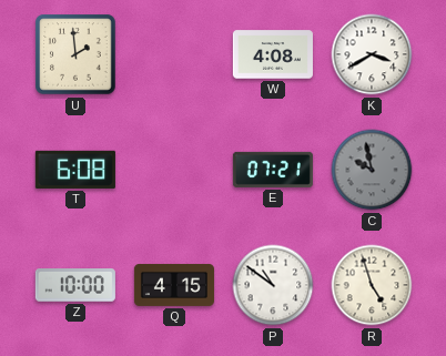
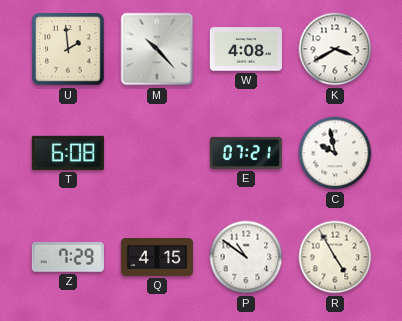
M: none -> 10:23 (157, 49)
C dial: grey -> white (335, 153)
Z: 10:00 -> 7:29 (68, 257)
R: 4:57 -> 4:55 (335, 257)
